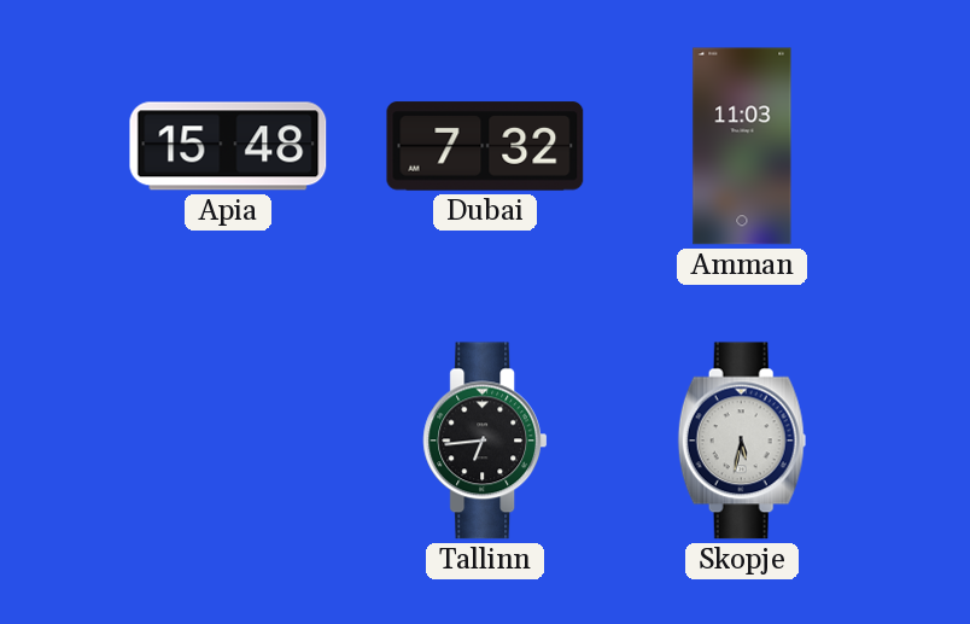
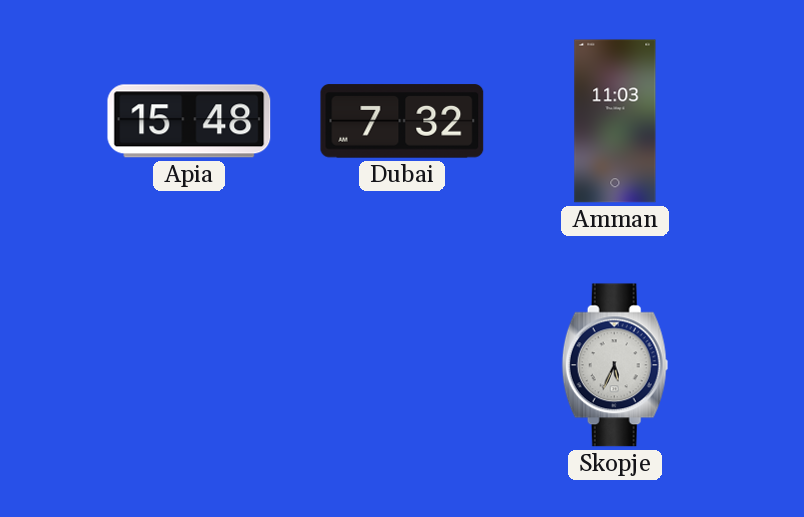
Tallinn: 6:44 -> none (485, 441)
Skopje: 5:32 -> 5:34 (615, 365)
